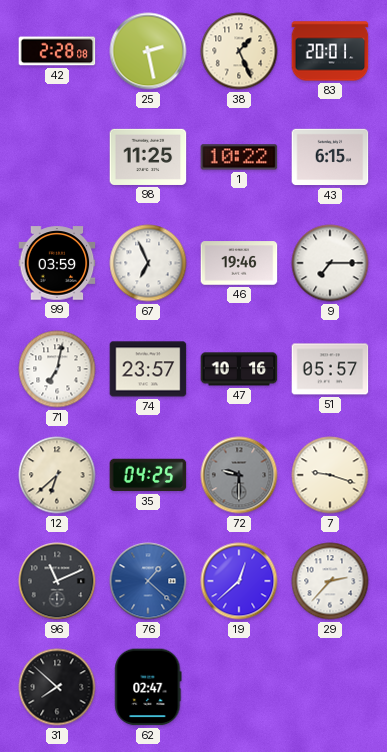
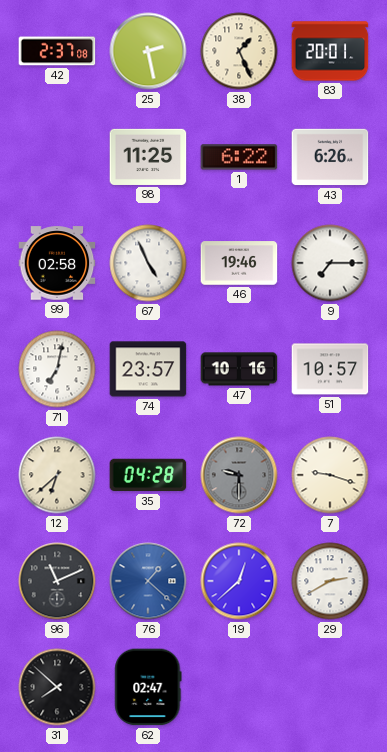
42: 2:28 -> 2:37 (57, 51)
1: 10:22 -> 6:22 (239, 157)
43: 6:15 -> 6:26 (330, 157)
99: 03:59 -> 02:58 (57, 263)
67: 6:56 -> 4:56 (148, 263)
51: 05:57 -> 10:57 (330, 369)
35: 04:25 -> 04:28 (148, 475)
29: 2:37 -> 2:40 (330, 581)
